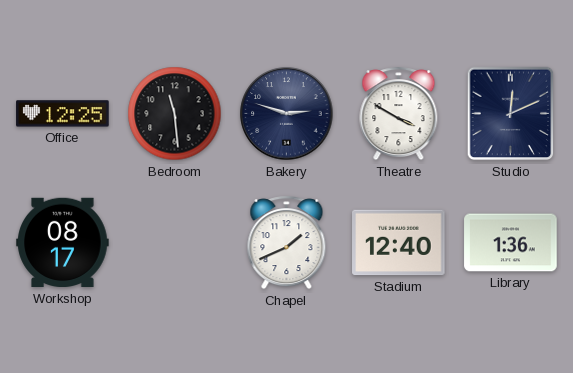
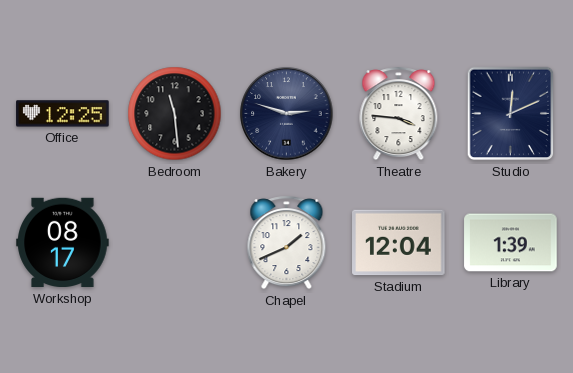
Theatre: 3:50 -> 3:46 (399, 114)
Stadium: 12:40 -> 12:04 (399, 243)
Library: 1:36 -> 1:39 (511, 243)
